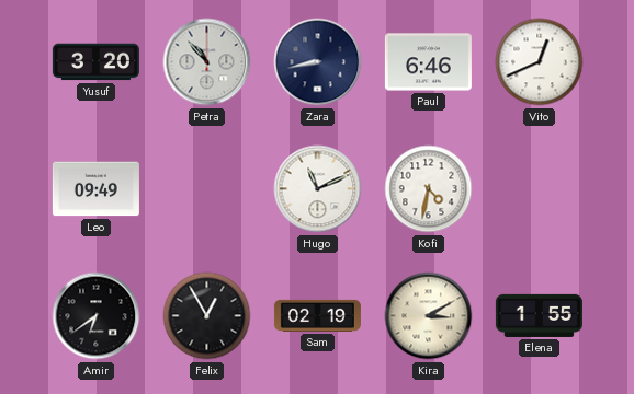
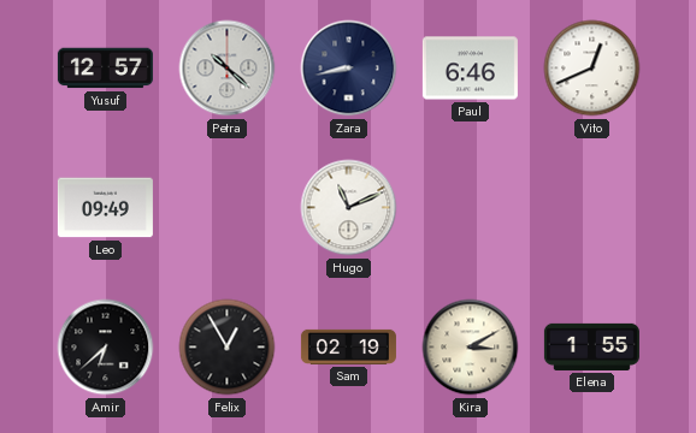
Yusuf: 3:20 -> 12:57 (105, 69)
Petra: 10:53 -> 10:22 (228, 69)
Kofi: 4:32 -> none (429, 189)
Amir: 6:39 -> 6:38 (106, 348)
